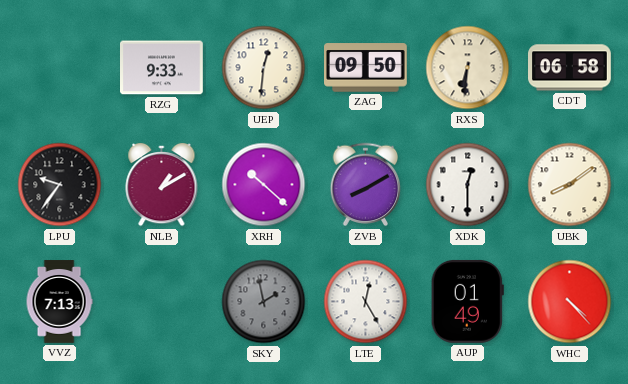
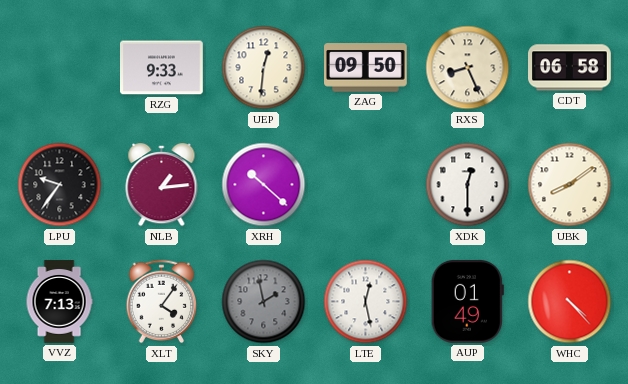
RXS: 6:31 -> 8:26 (468, 68)
NLB: 1:10 -> 1:14 (162, 185)
ZVB: 8:10 -> none (366, 185)
XLT: none -> 4:06 (162, 302)
LTE: 12:25 -> 12:28 (366, 302)
